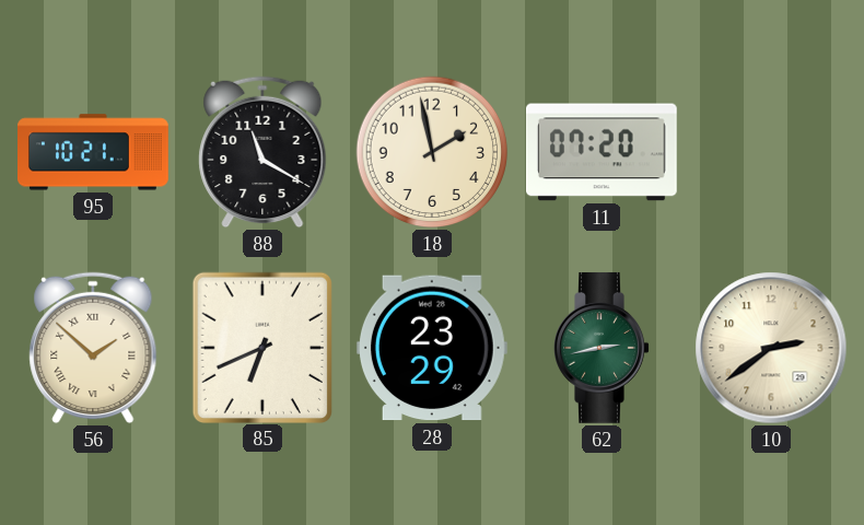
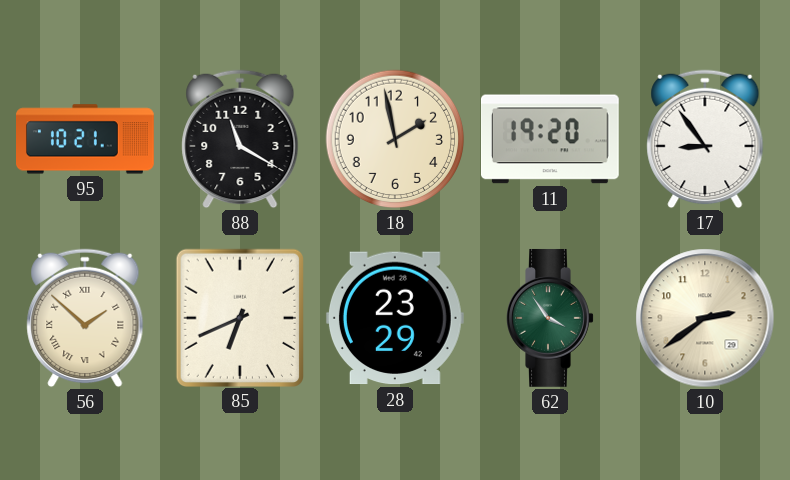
11: 07:20 -> 19:20 (550, 139)
17: none -> 8:54 (705, 139)
62: 2:43 -> 3:54 (550, 318)
